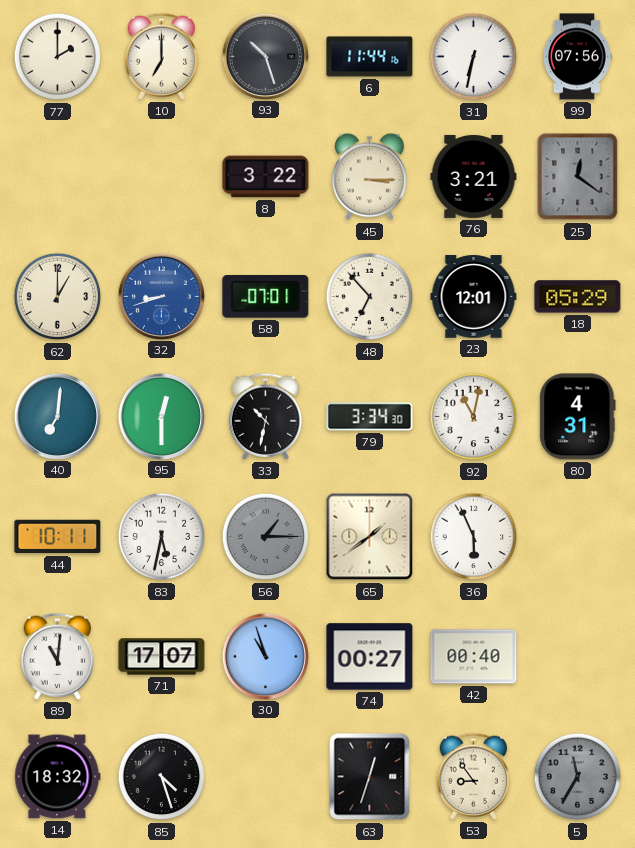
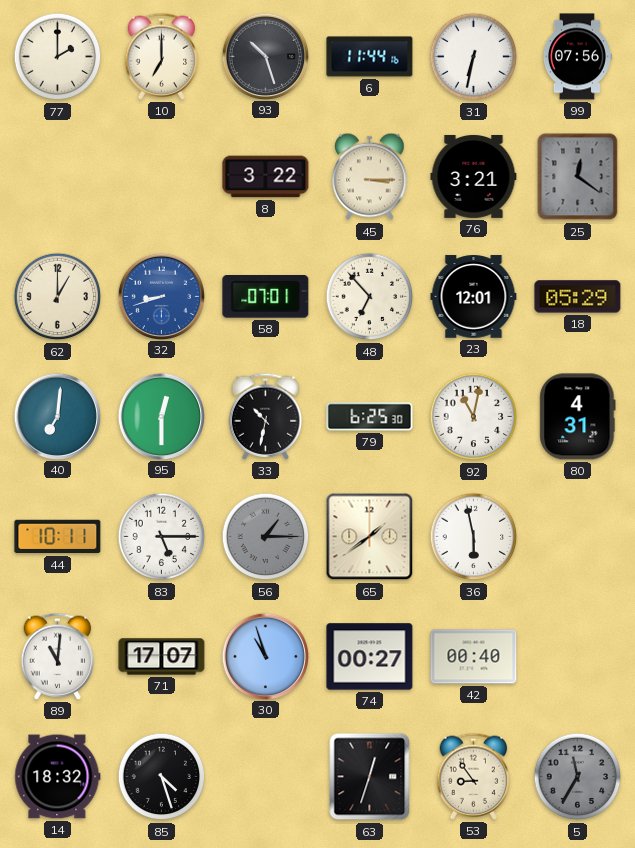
79: 3:34 -> 6:25 (370, 417)
83: 5:32 -> 5:15 (162, 537)
36: 5:56 -> 5:58 (474, 537)
